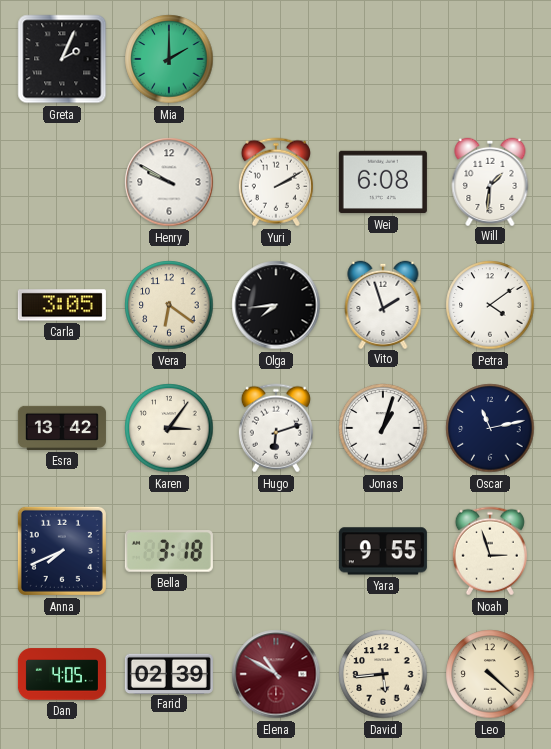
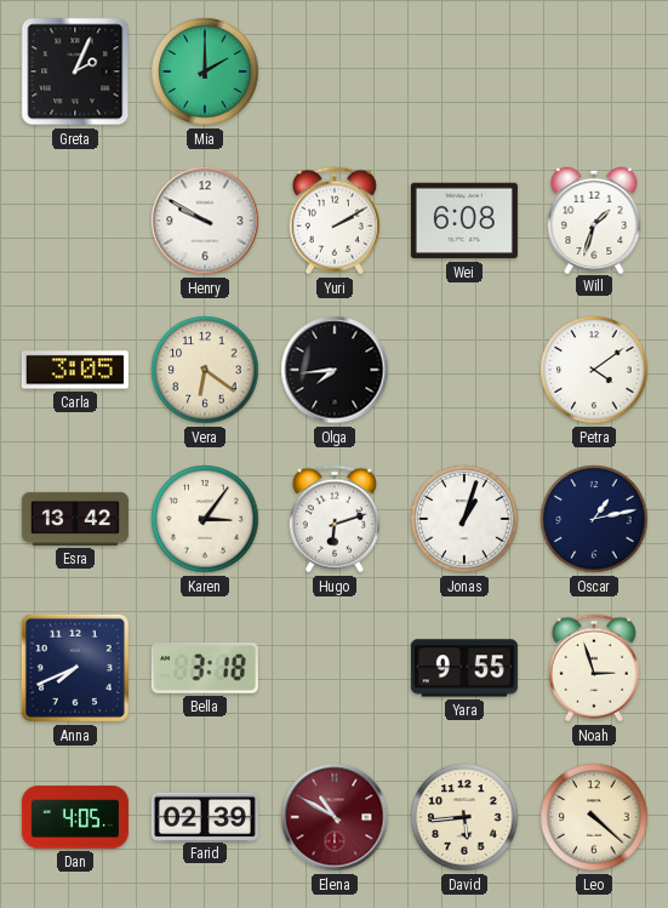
Will: 1:31 -> 1:33 (594, 219)
Vito: 1:57 -> none (383, 304)
Oscar: 11:13 -> 1:13 (594, 519)
